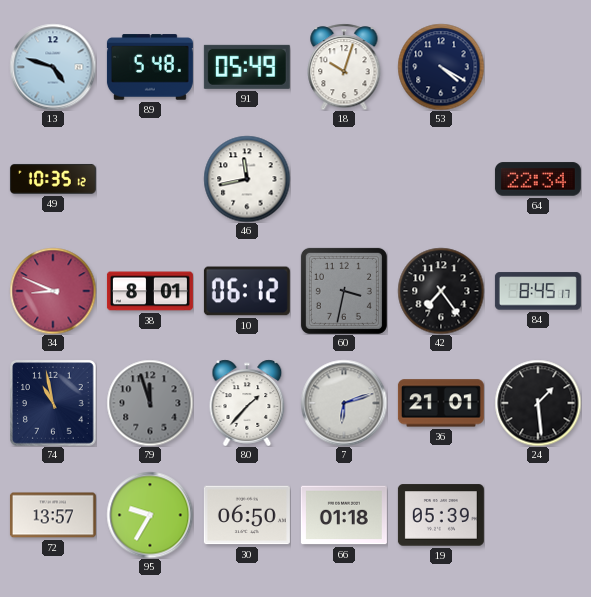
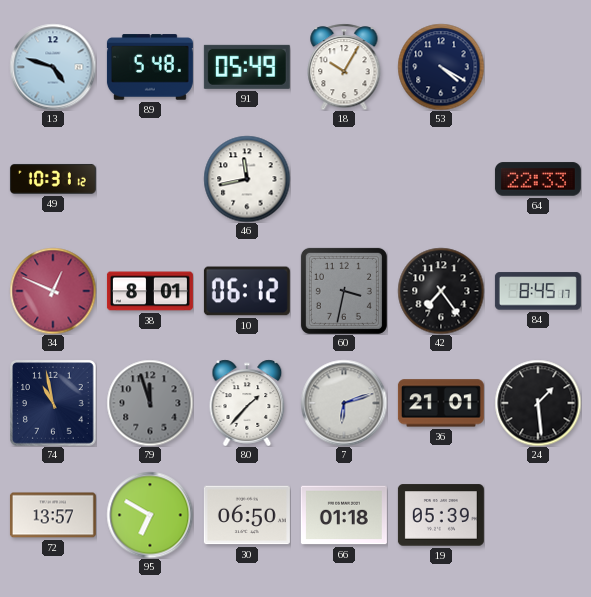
18: 10:03 -> 10:05 (344, 67)
49: 10:35 -> 10:31 (53, 179)
64: 22:34 -> 22:33 (538, 179)
34: 8:49 -> 12:49 (53, 291)
95: 9:35 -> 6:50 (150, 515)
